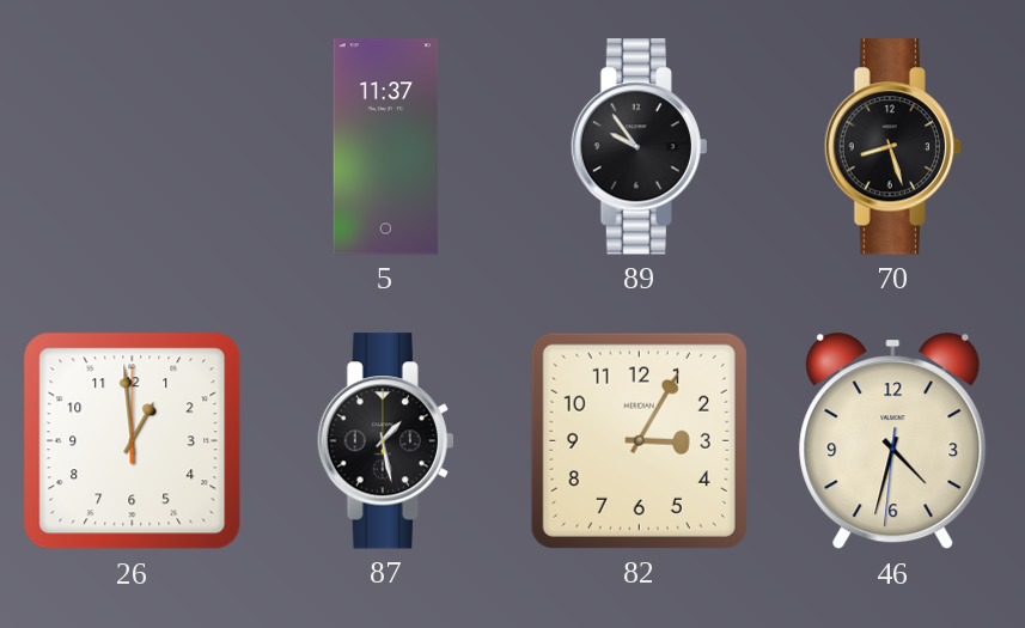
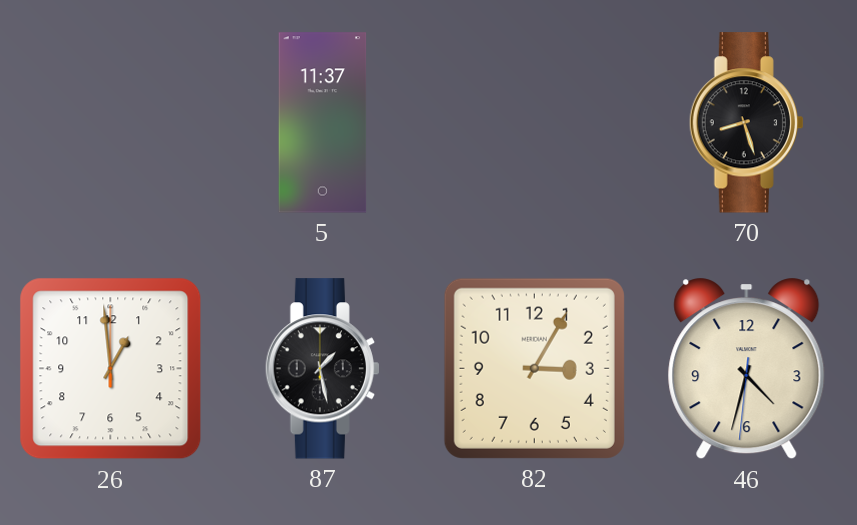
89: 9:54 -> none (639, 147)
